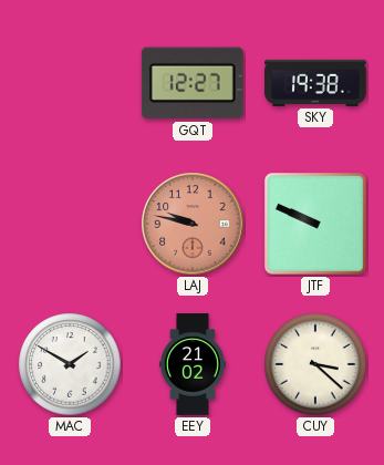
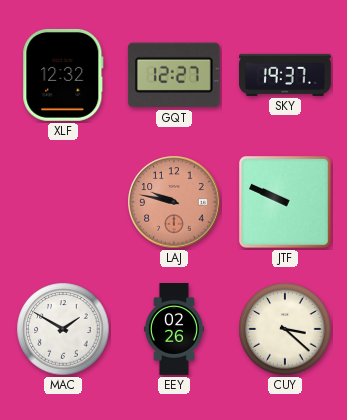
XLF: none -> 12:32 (63, 75)
SKY: 19:38 -> 19:37 (286, 75)
EEY: 21:02 -> 02:26 (174, 329)
